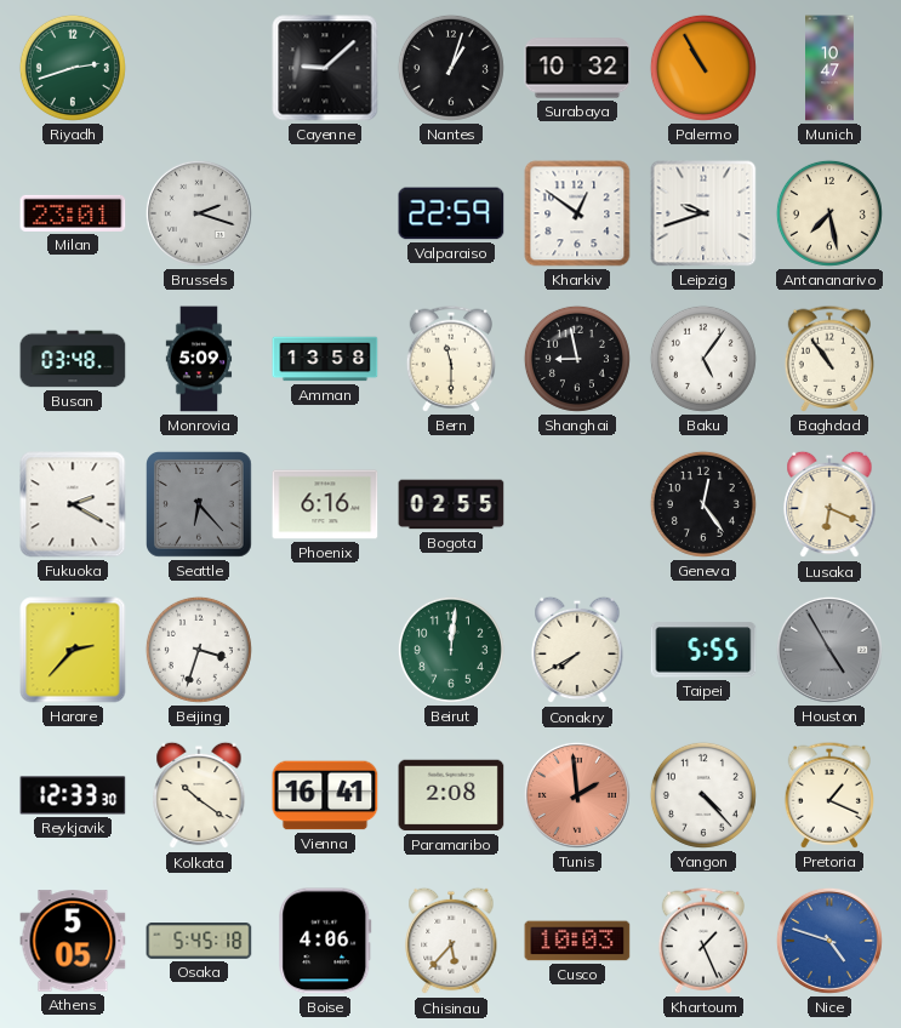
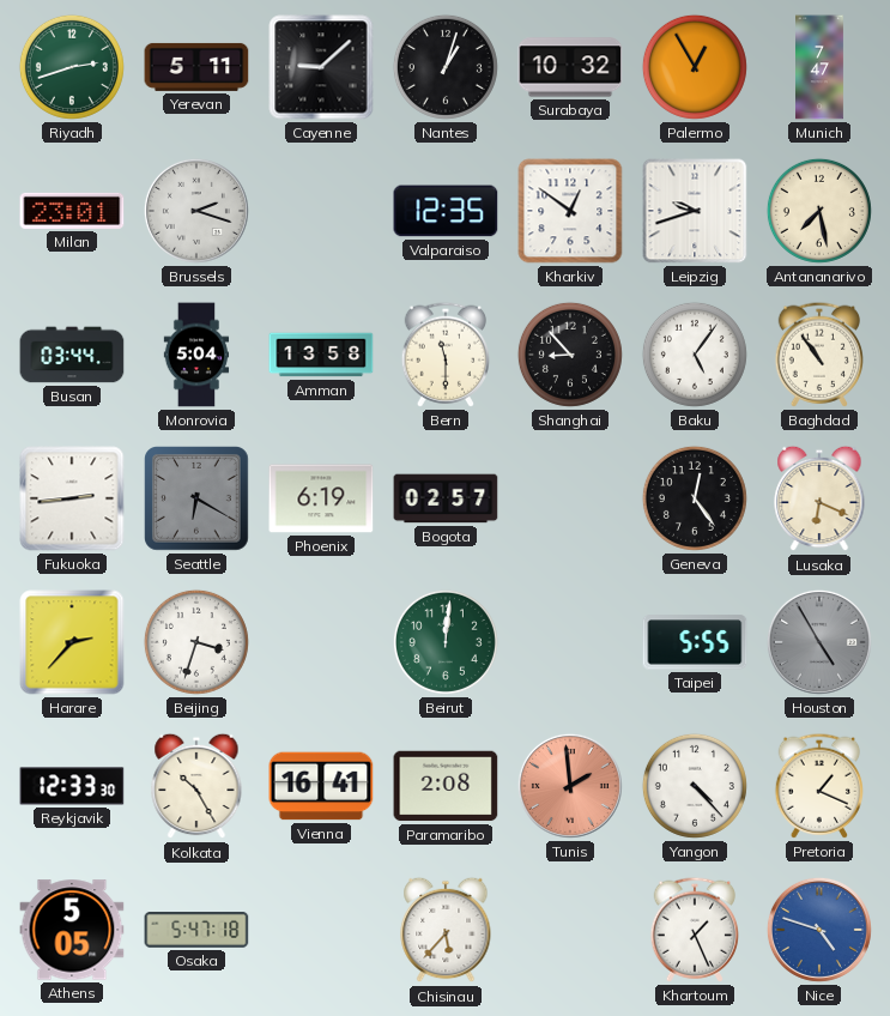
Yerevan: none -> 5:11 (196, 67)
Palermo: 10:55 -> 12:55 (695, 67)
Munich: 10:47 -> 7:47 (821, 67)
Valparaiso: 22:59 -> 12:35 (446, 211)
Busan: 03:48 -> 03:44 (72, 355)
Monrovia: 5:09 -> 5:04 (196, 355)
Shanghai: 8:58 -> 8:53 (570, 355)
Fukuoka: 2:20 -> 2:44 (72, 498)
Seattle: 6:23 -> 6:20 (198, 500)
Phoenix: 6:16 -> 6:19 (321, 498)
Bogota: 02:55 -> 02:57 (446, 498)
Conakry: 7:40 -> none (577, 650)
Kolkata: 10:21 -> 10:25 (196, 786)
Osaka: 5:45 -> 5:47 (196, 931)
Boise: 4:06 -> none (325, 941)
Cusco: 10:03 -> none (577, 941)
